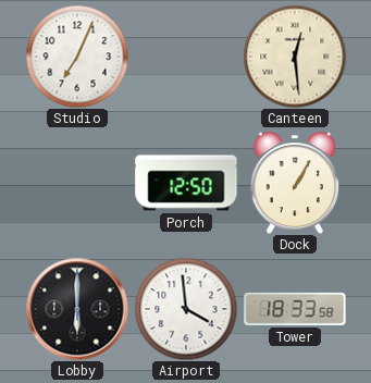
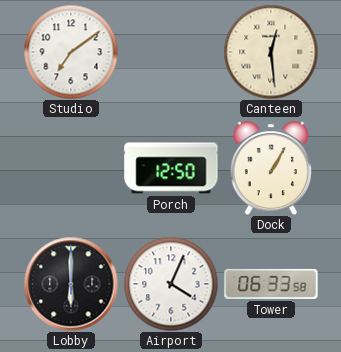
Studio: 7:04 -> 7:09 (71, 52)
Airport: 3:59 -> 4:04 (171, 284)
Tower: 18:33 -> 06:33 (271, 284)
